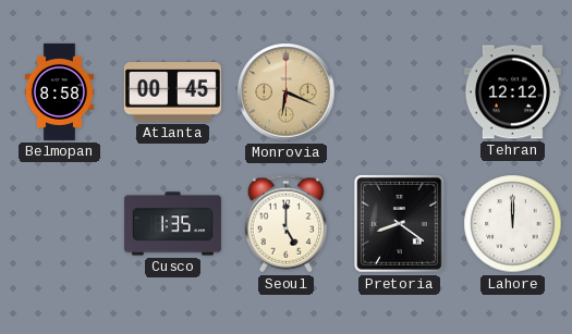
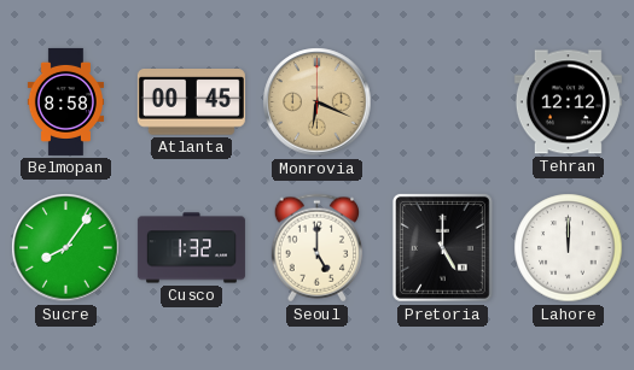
Sucre: none -> 8:06 (66, 248)
Cusco: 1:35 -> 1:32 (191, 248)
Pretoria: 8:21 -> 5:00 (442, 247)
